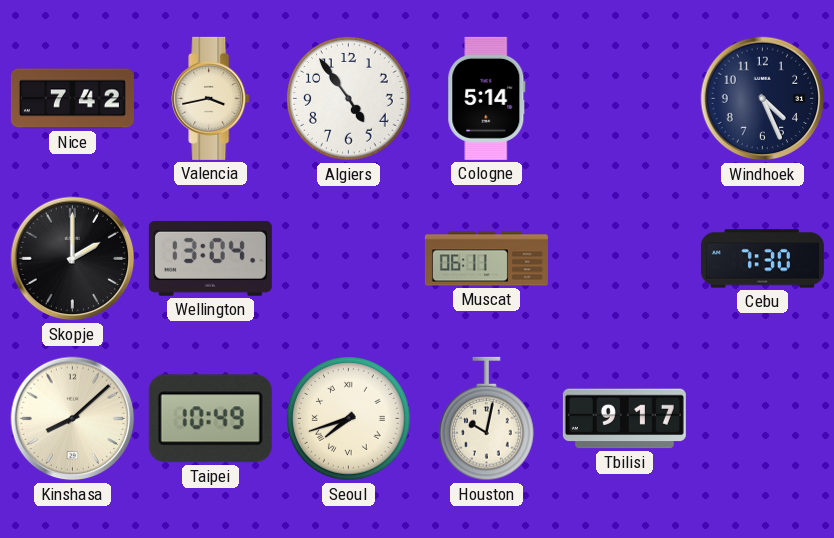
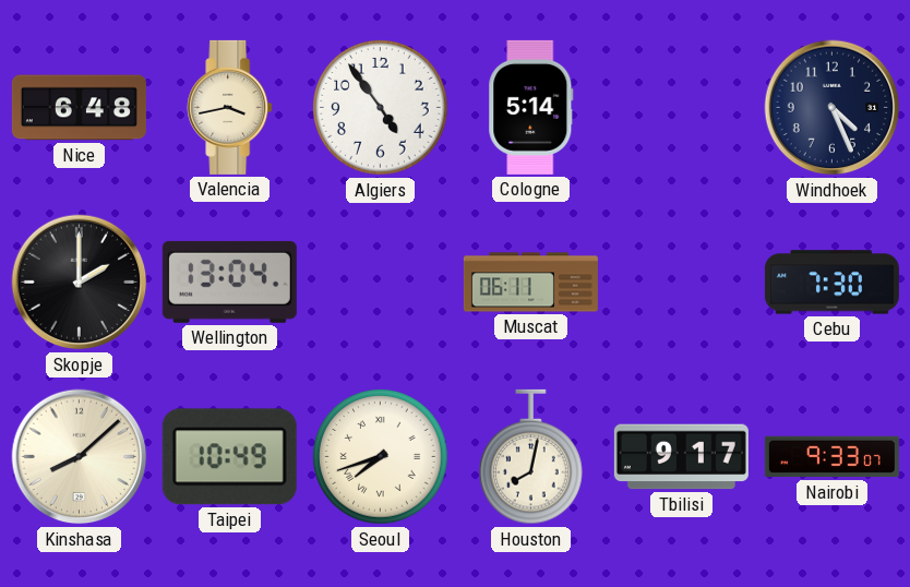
Nice: 7:42 -> 6:48 (79, 108)
Houston: 10:02 -> 8:02 (531, 457)
Nairobi: none -> 9:33 (831, 457)
